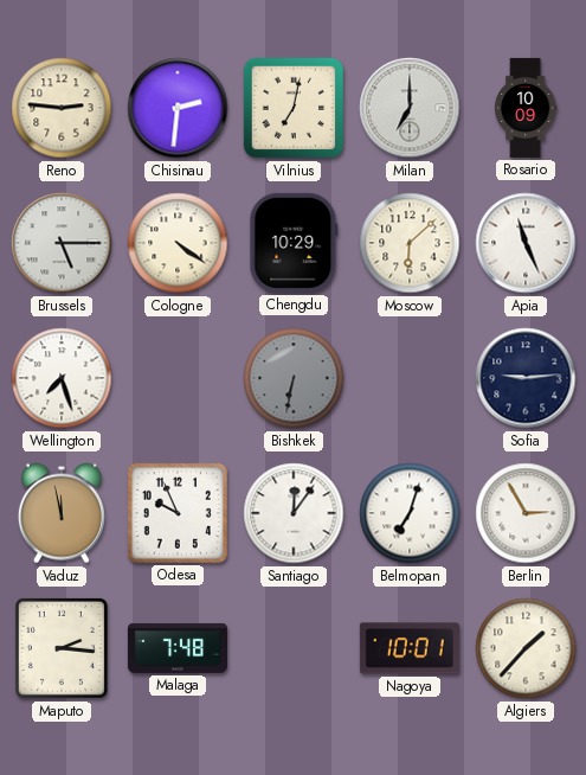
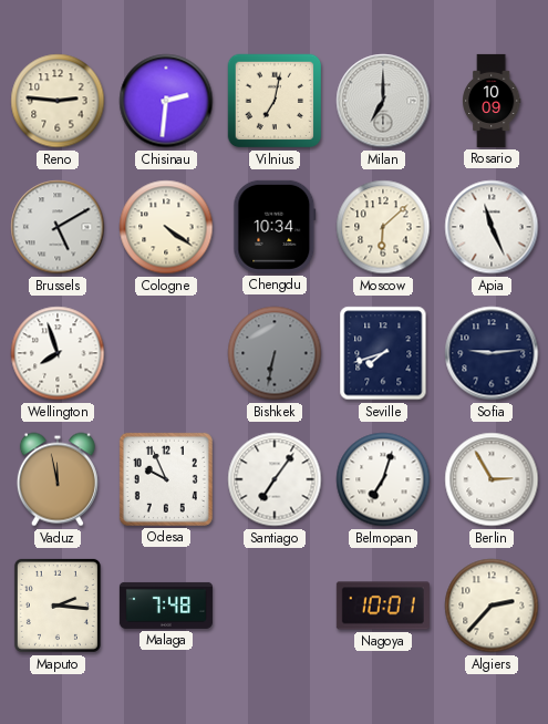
Brussels: 5:15 -> 5:10 (58, 227)
Chengdu: 10:29 -> 10:34 (275, 227)
Wellington: 7:27 -> 7:57 (58, 353)
Seville: none -> 7:42 (383, 353)
Santiago: 12:06 -> 7:06 (275, 479)
Algiers: 1:37 -> 2:37 (492, 606)
